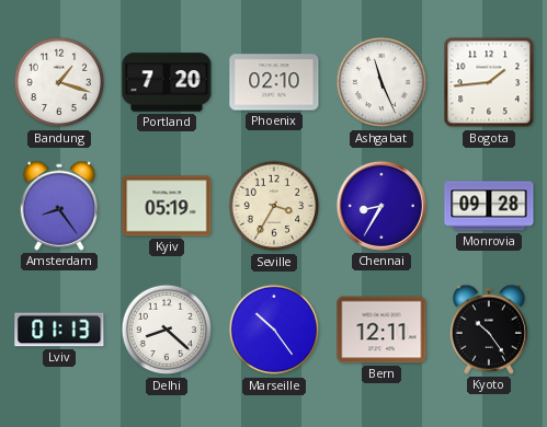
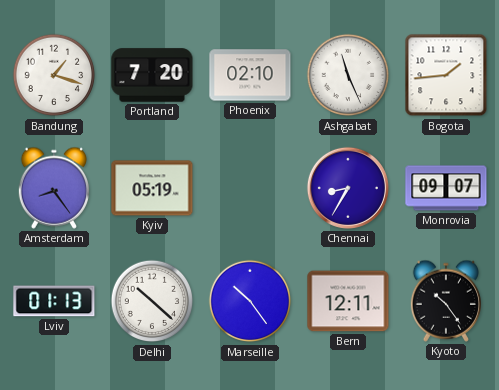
Seville: 3:35 -> none (274, 206)
Monrovia: 09:28 -> 09:07 (446, 188)
Delhi: 8:22 -> 10:22 (152, 301)
